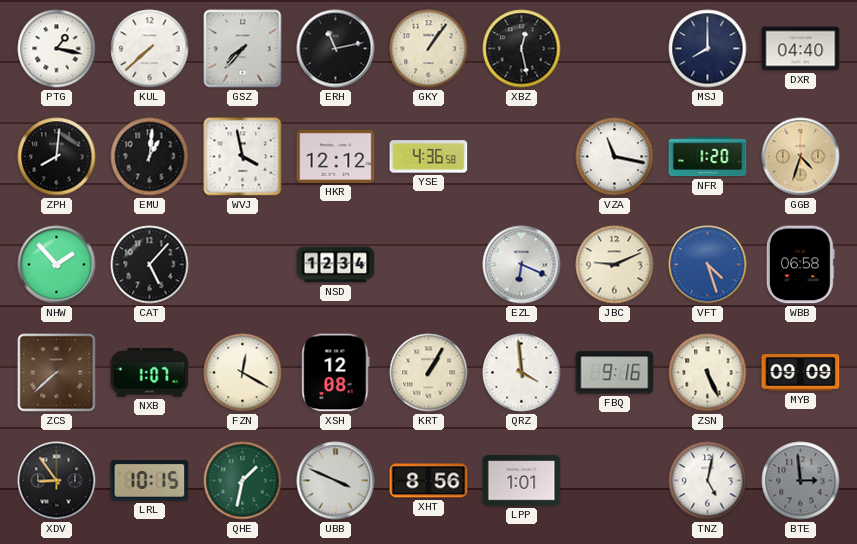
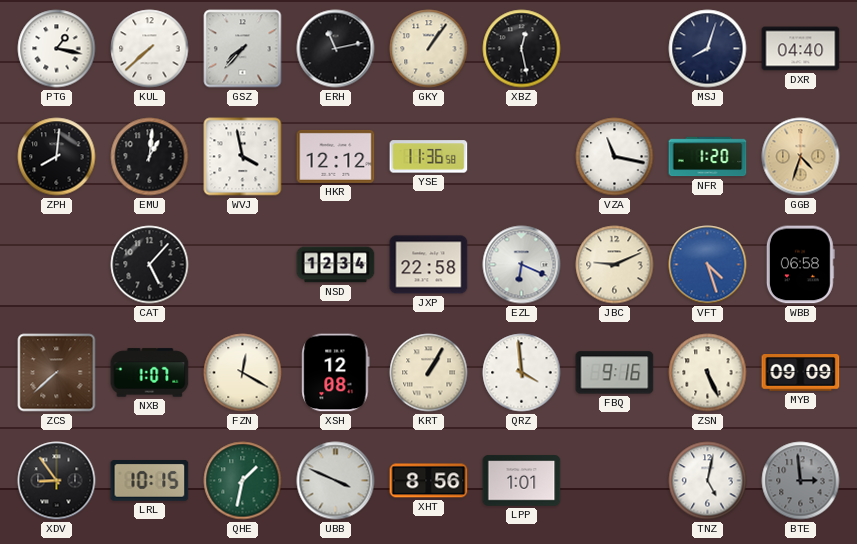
MSJ: 8:00 -> 8:03 (708, 49)
YSE: 4:36 -> 11:36 (429, 157)
NHW: 1:53 -> none (57, 265)
JXP: none -> 22:58 (429, 265)
